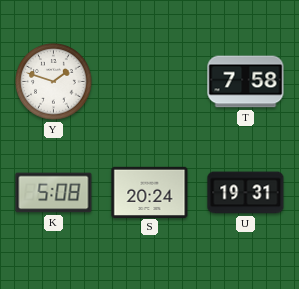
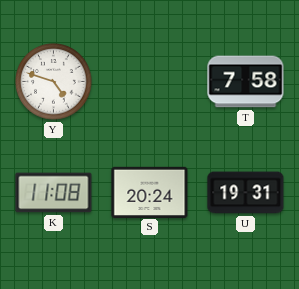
Y: 1:48 -> 4:48 (54, 82)
K: 5:08 -> 11:08 (54, 193)
